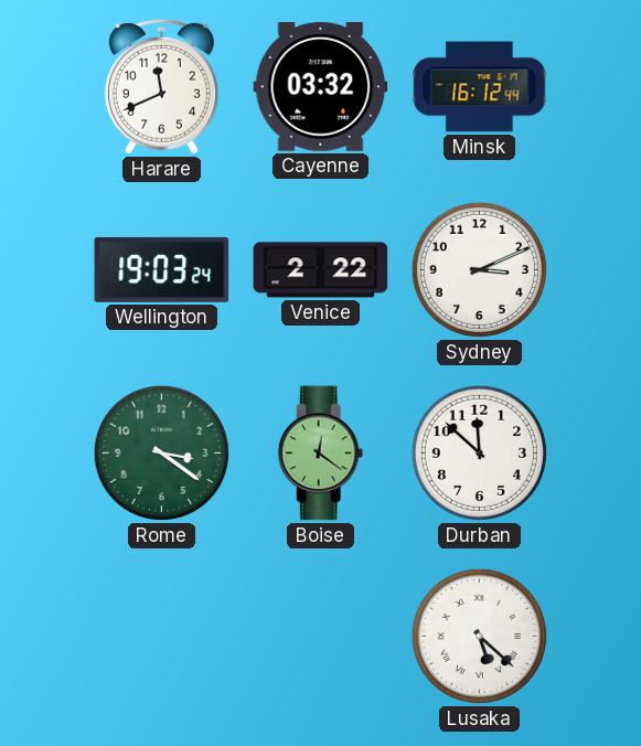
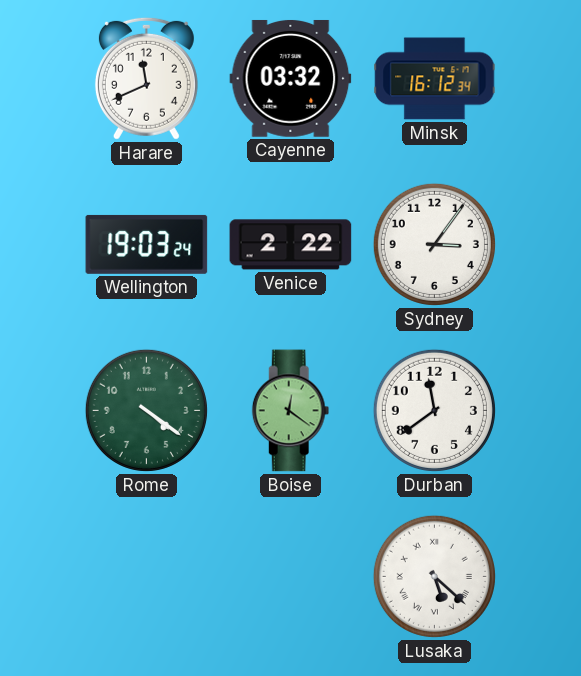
Minsk: 16:12:44 -> 16:12:34 (435, 79)
Sydney: 3:11 -> 3:06 (434, 244)
Rome: 3:21 -> 4:21 (146, 410)
Durban: 11:52 -> 11:39 (434, 410)
